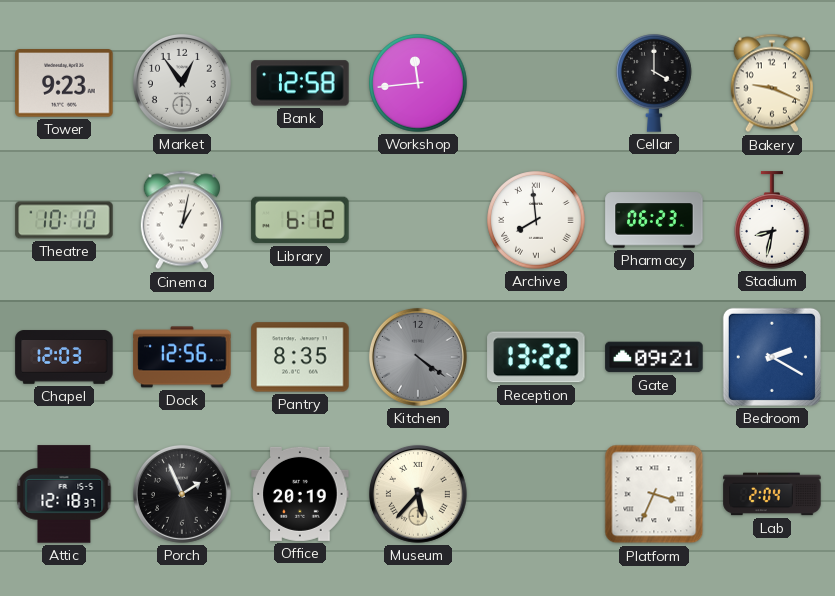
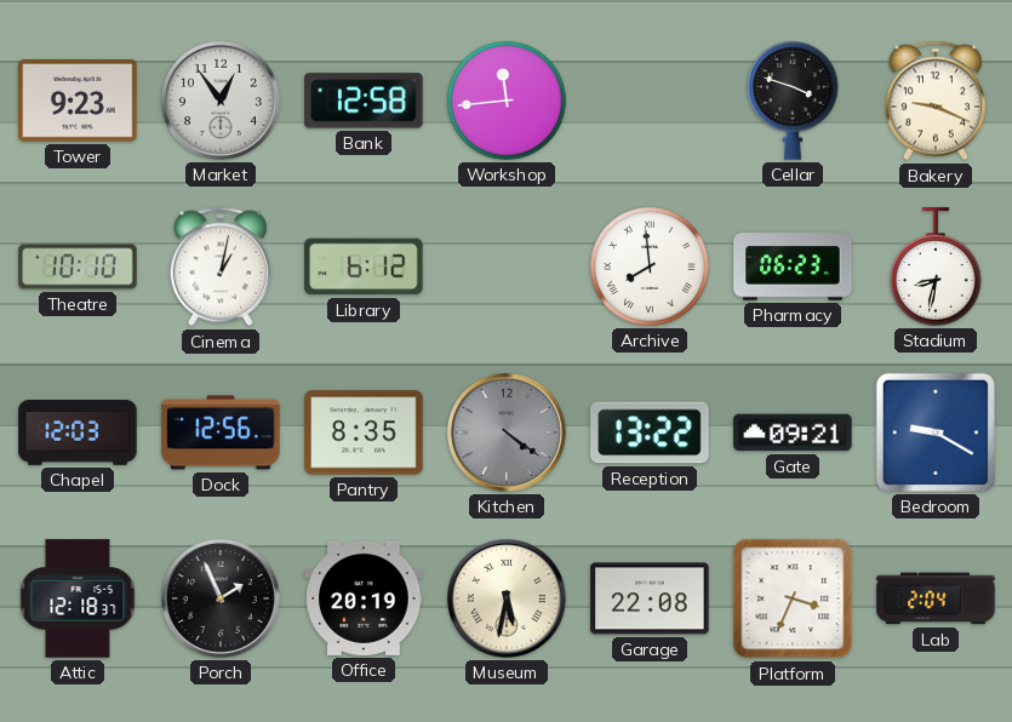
Cellar: 4:00 -> 3:48 (793, 101)
Bedroom: 2:20 -> 9:20 (936, 432)
Museum: 5:37 -> 5:32 (507, 598)
Garage: none -> 22:08 (650, 598)
